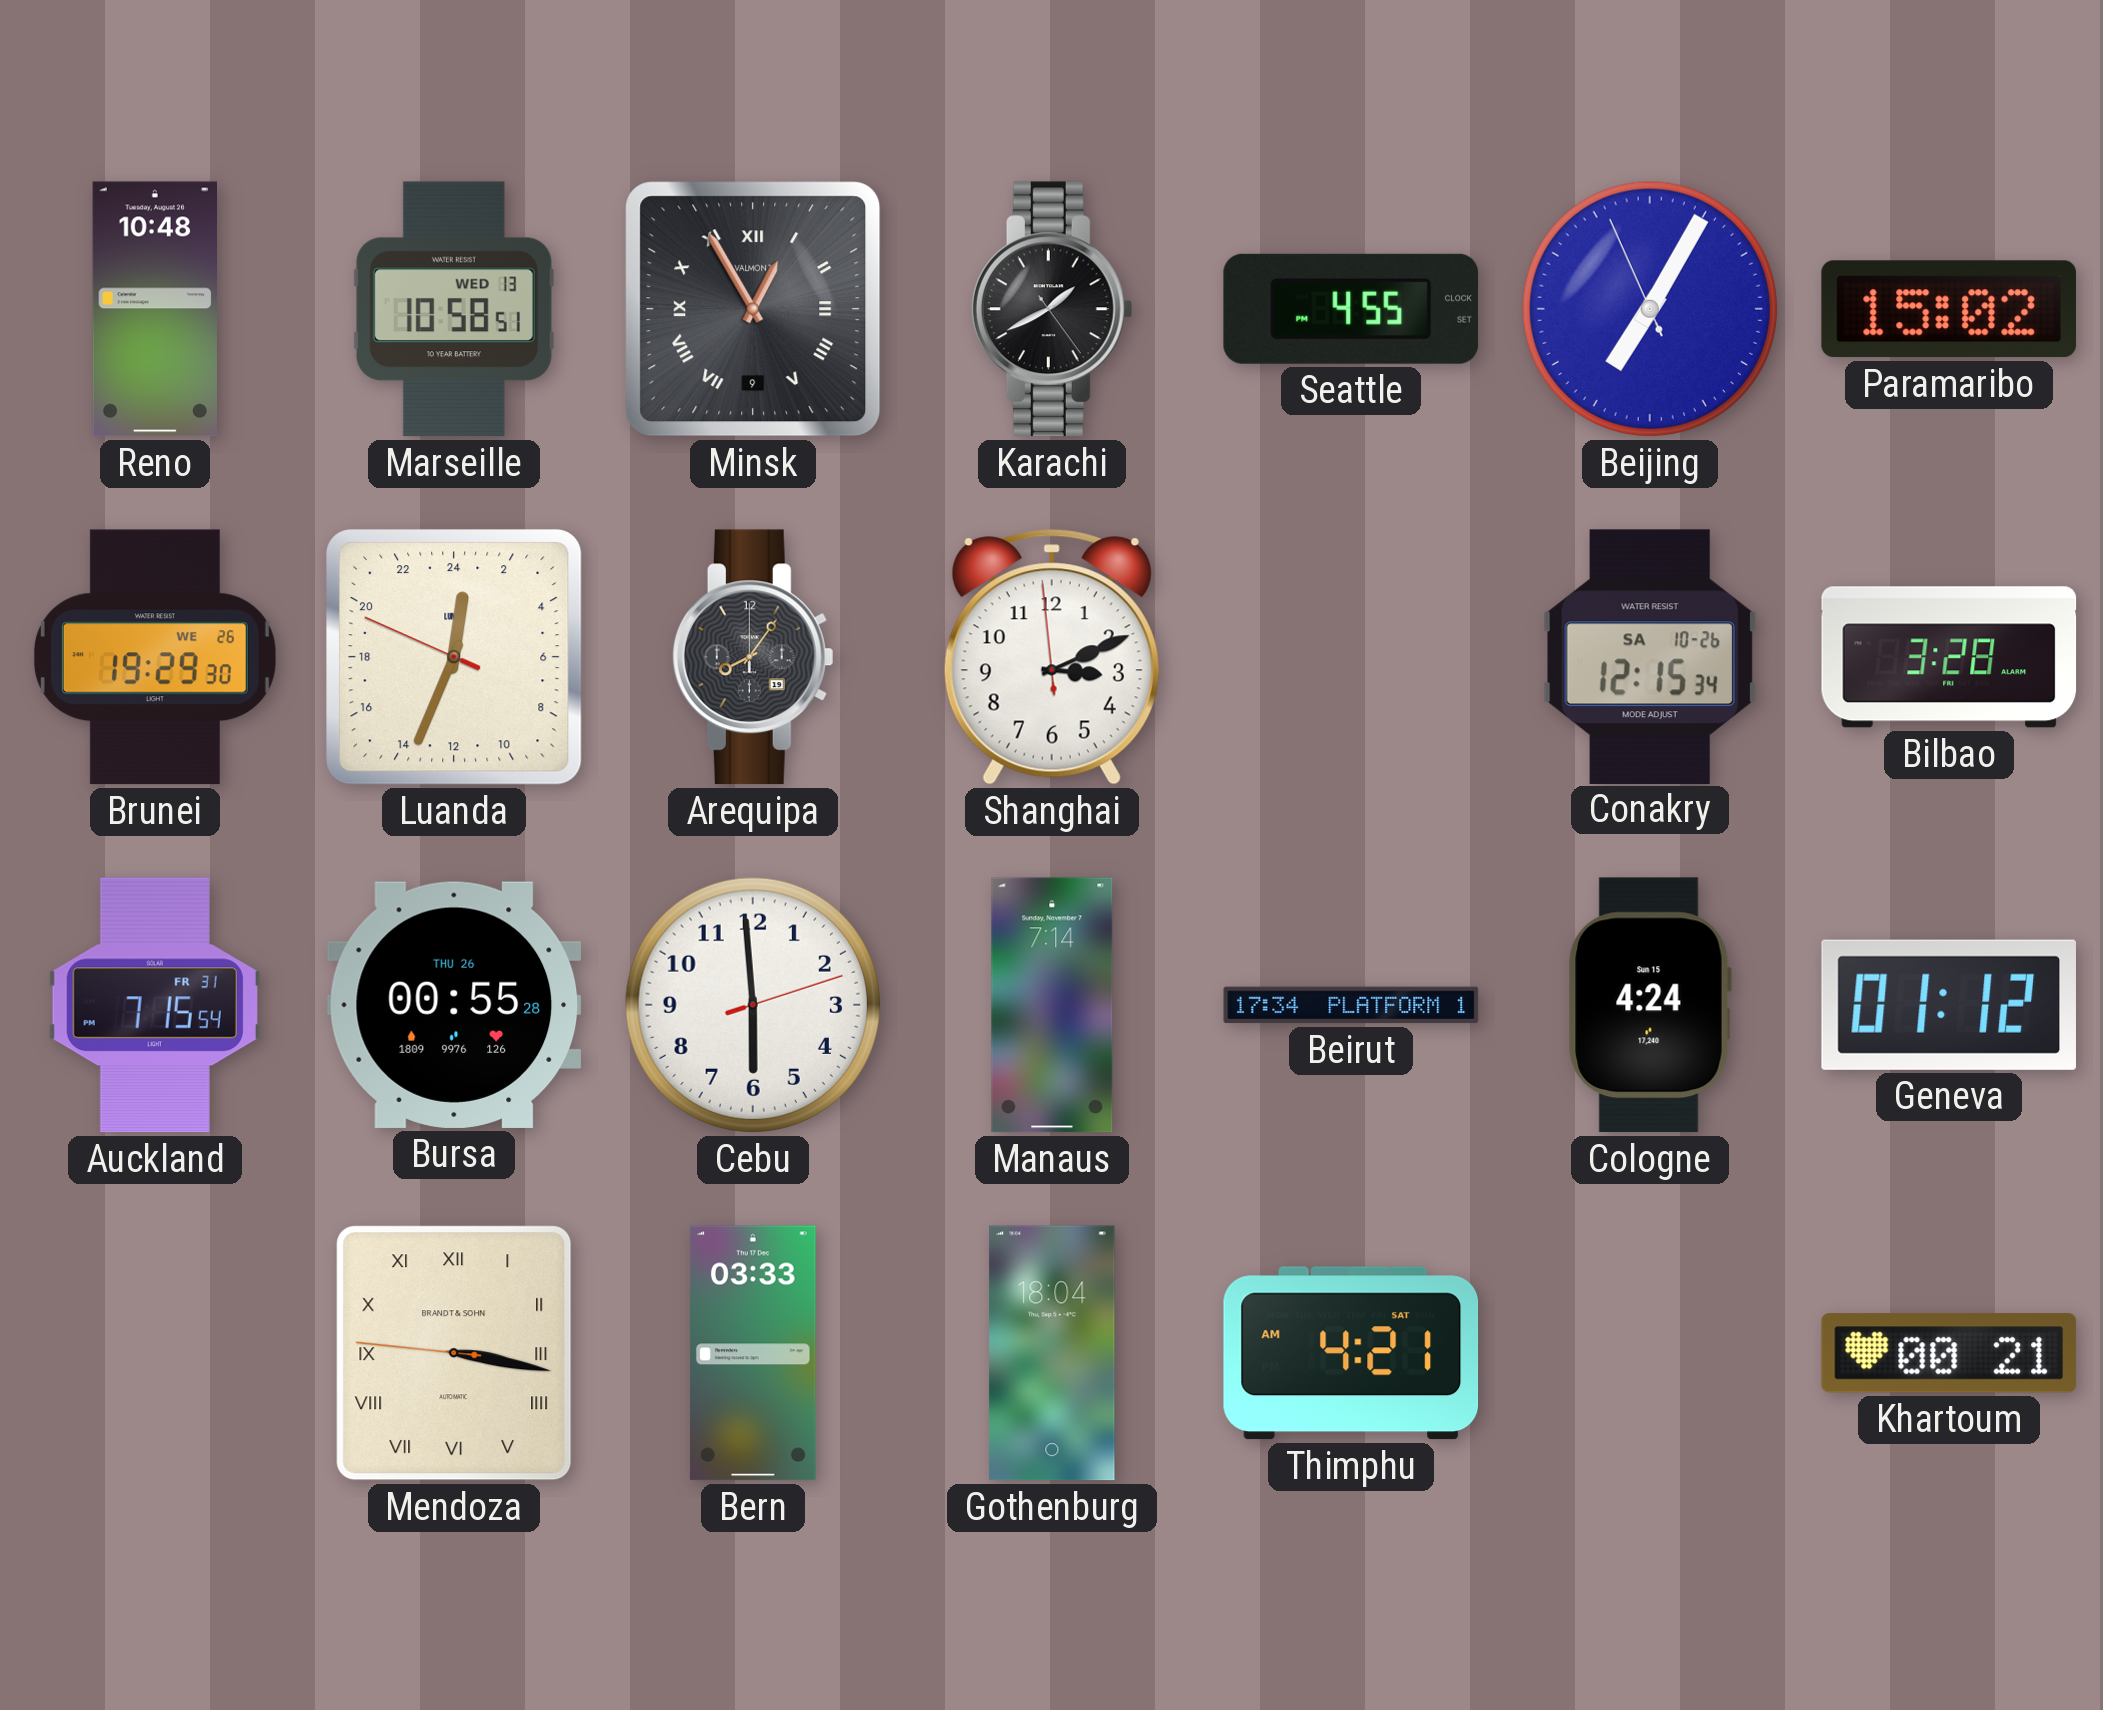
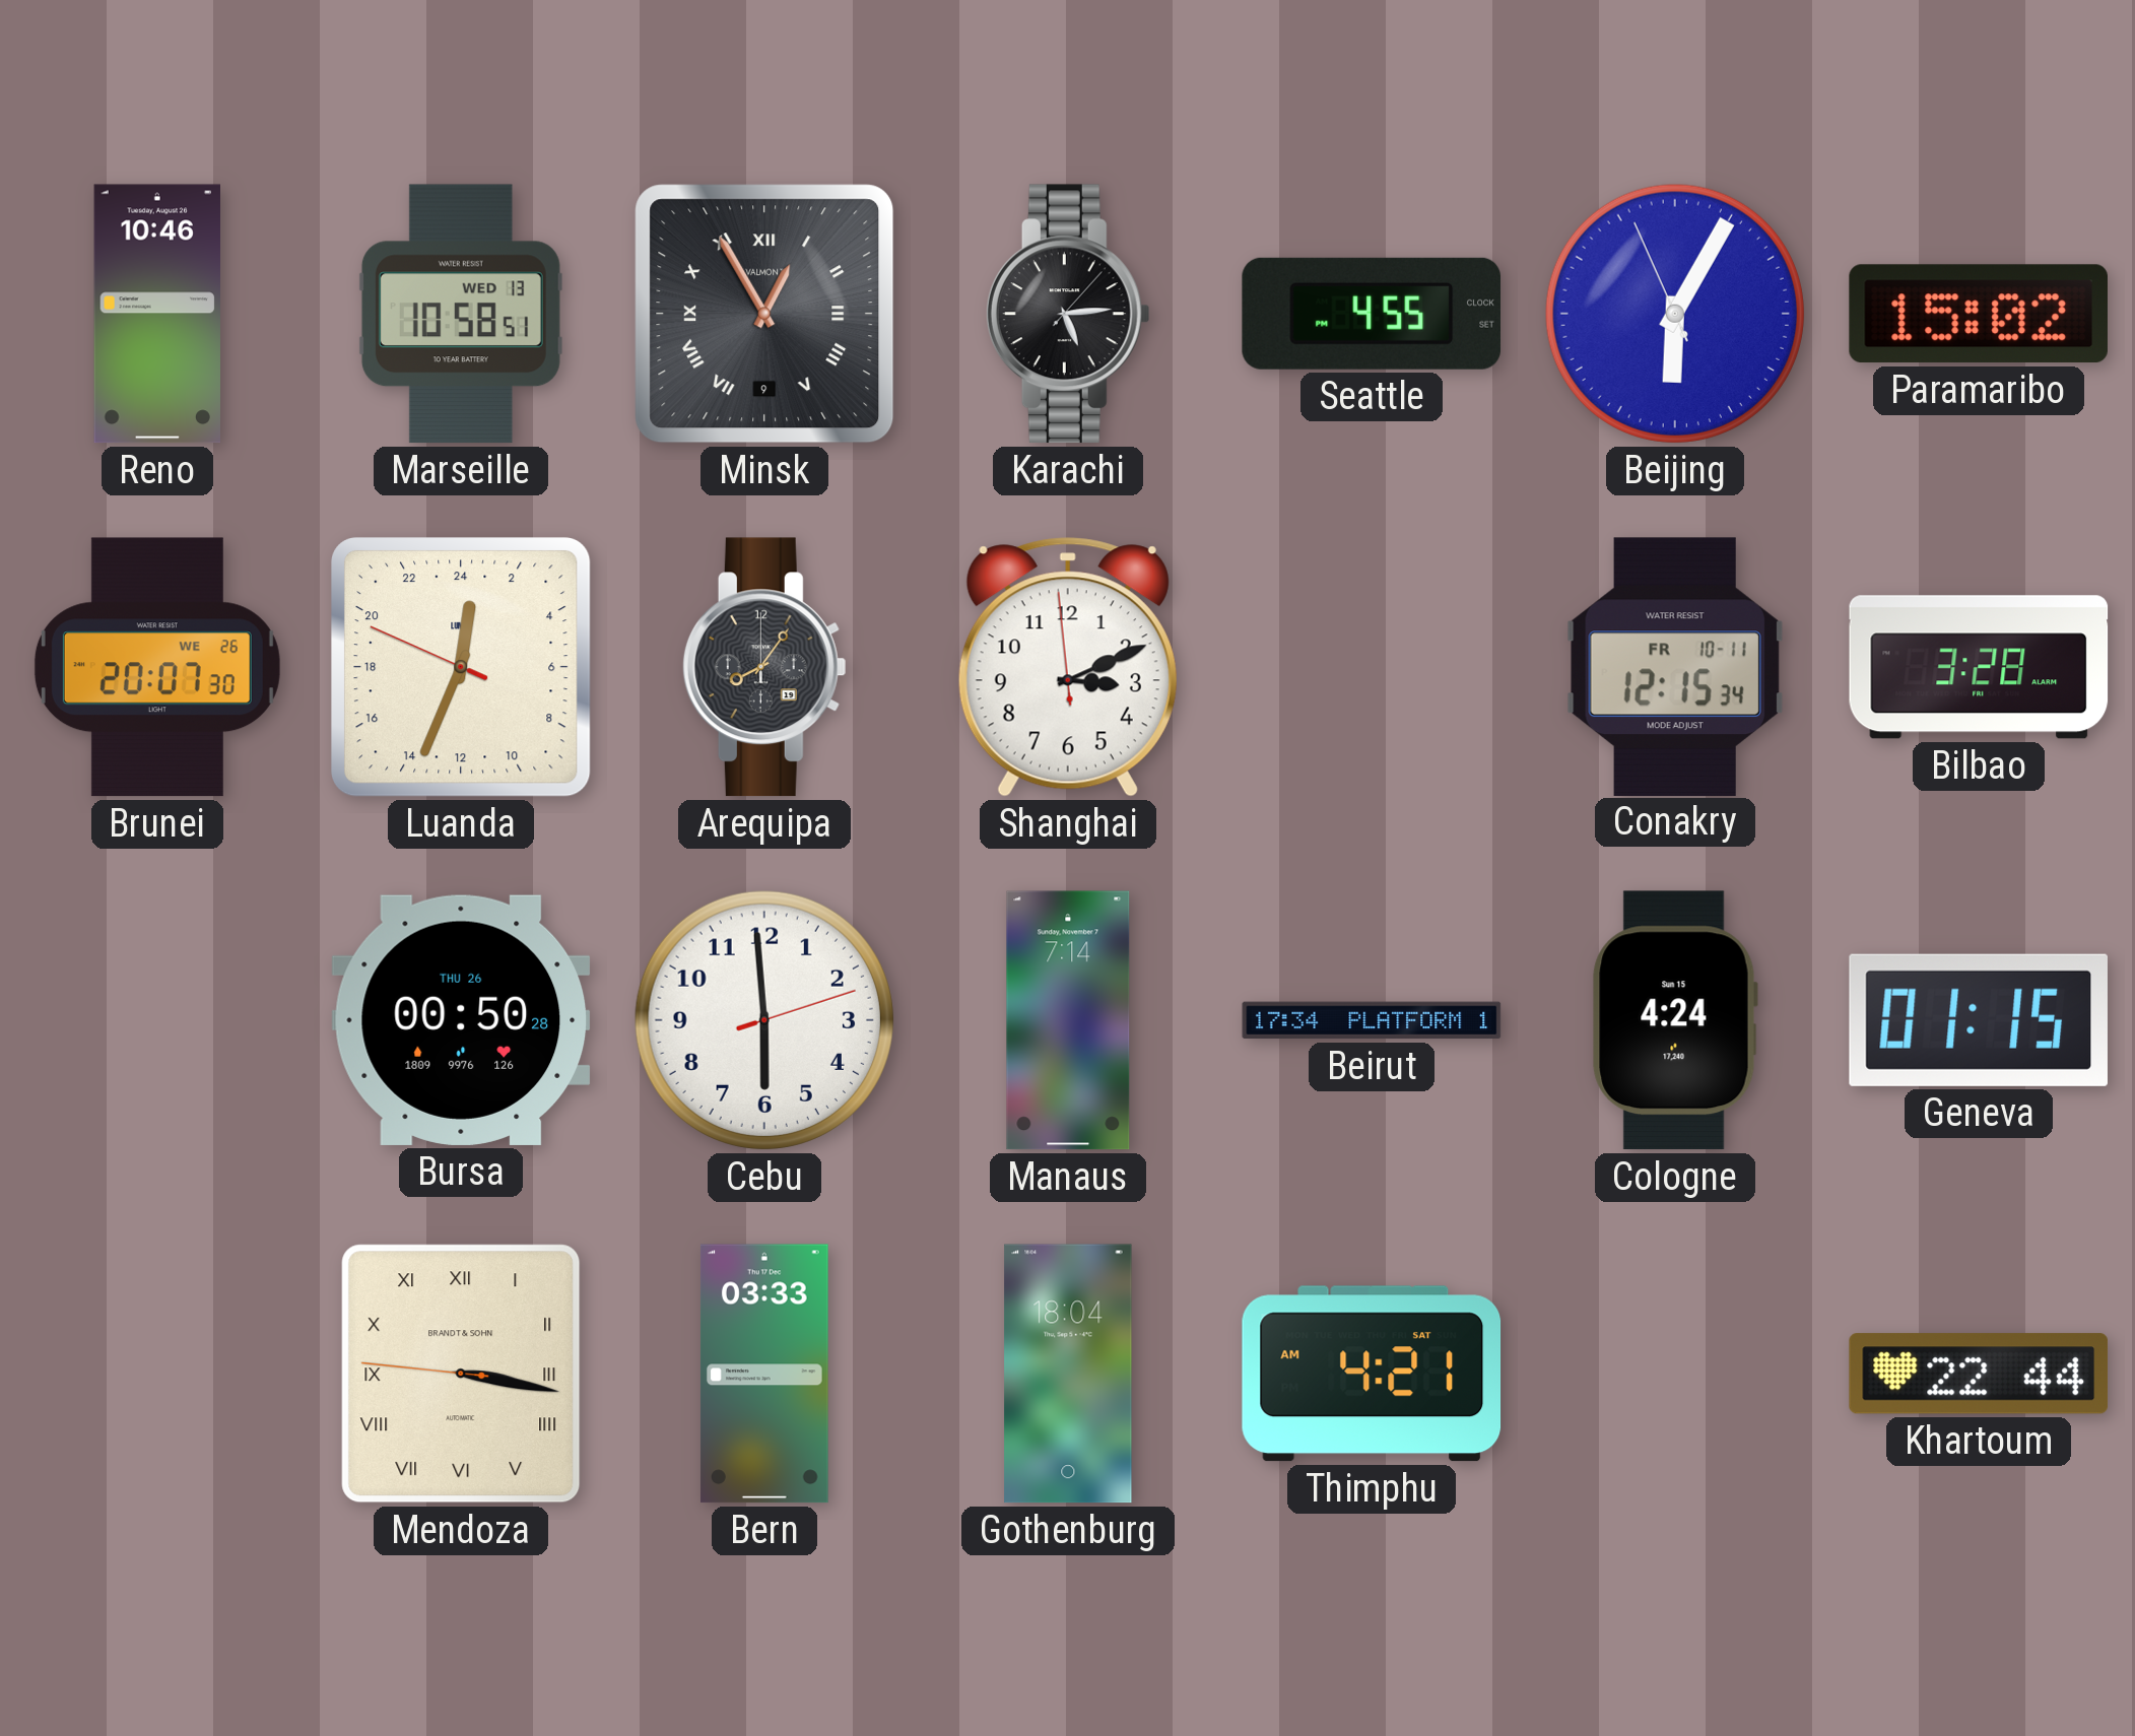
Reno: 10:48 -> 10:46 (156, 314)
Karachi: 1:40 -> 5:14 (1068, 314)
Beijing: 7:04 -> 6:04 (1675, 314)
Brunei: 19:29 -> 20:07 (157, 667)
Conakry date: SA 10-26 -> FR 10-11 (1675, 666)
Auckland: 7:15 -> none (155, 1005)
Bursa: 00:55 -> 00:50 (461, 1020)
Geneva: 01:12 -> 01:15 (1979, 1020)
Khartoum: 00:21 -> 22:44 (1979, 1374)
